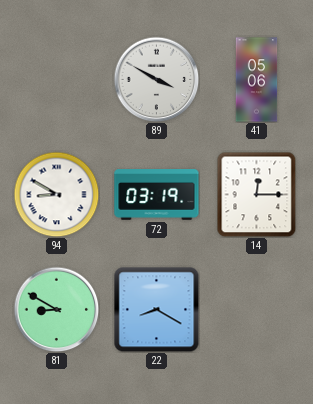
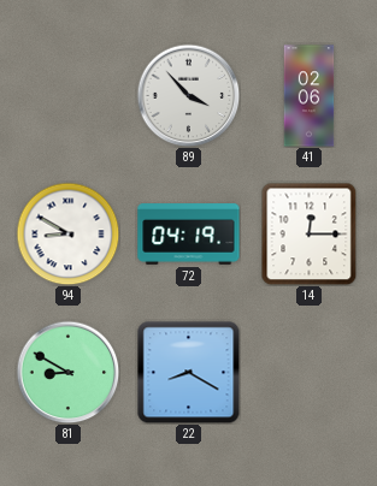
89: 3:50 -> 3:53 (188, 95)
41: 05:06 -> 02:06 (310, 96)
72: 03:19 -> 04:19 (189, 235)
